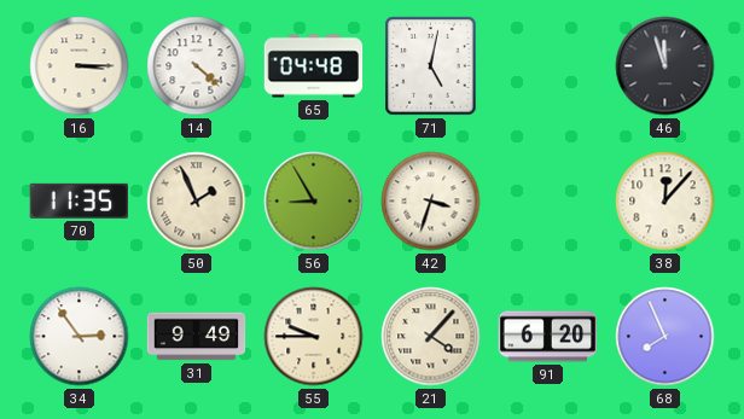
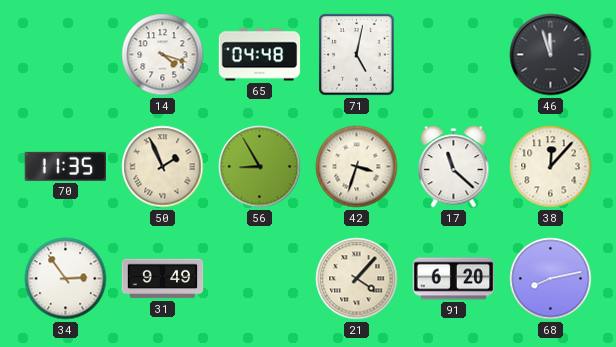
16: 3:15 -> none (80, 66)
14: 4:22 -> 4:18 (163, 55)
17: none -> 11:22 (454, 167)
55: 9:45 -> none (314, 337)
68: 7:56 -> 8:13 (551, 279)
